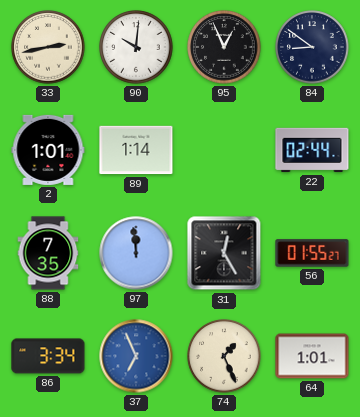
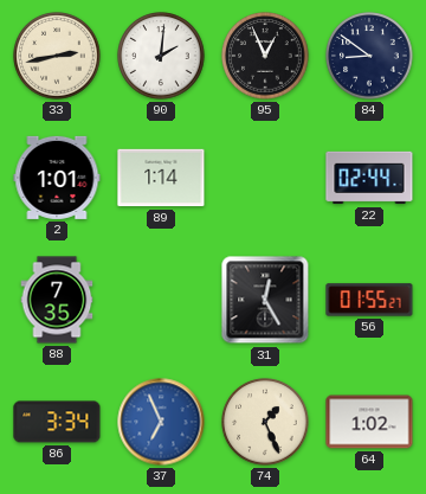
90: 10:01 -> 2:01 (161, 56)
97: 11:59 -> none (136, 253)
64: 1:01 -> 1:02 (369, 422)
